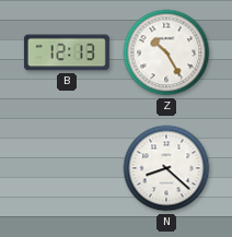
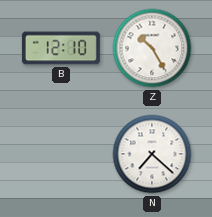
B: 12:13 -> 12:10 (61, 48)
N: 8:22 -> 7:22 (152, 154)
